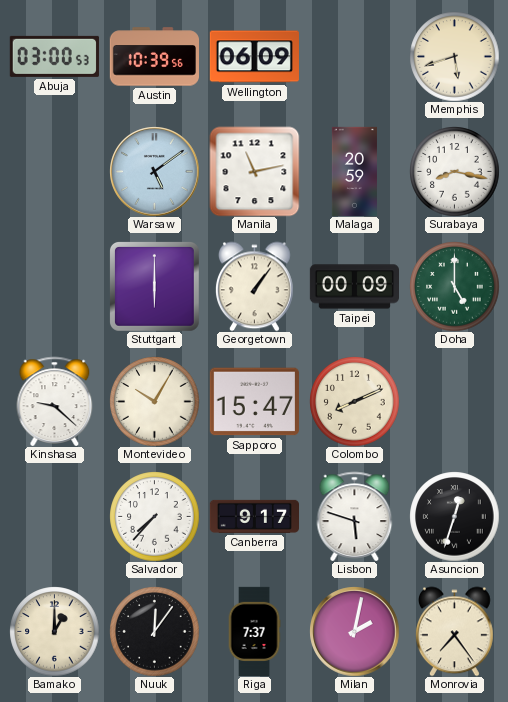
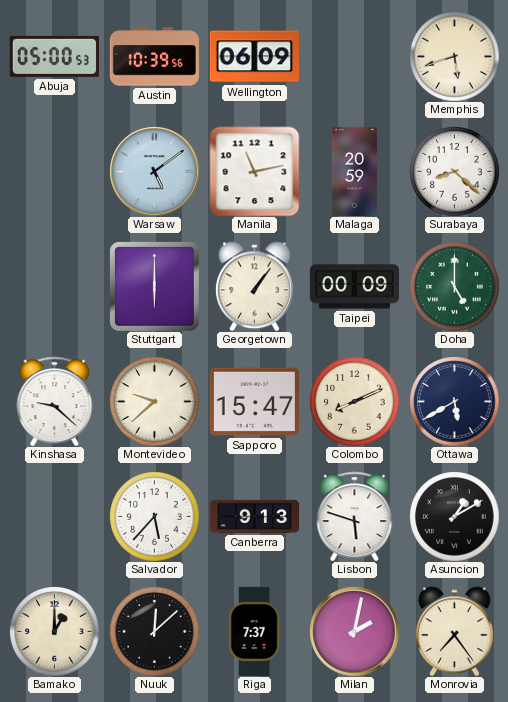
Abuja: 03:00 -> 05:00 (54, 56)
Surabaya: 8:17 -> 8:22 (454, 171)
Montevideo: 10:05 -> 9:38 (154, 401)
Ottawa: none -> 5:40 (454, 401)
Salvador: 7:37 -> 5:37 (154, 516)
Canberra: 9:17 -> 9:13 (254, 516)
Asuncion: 12:33 -> 1:10 (454, 516)
Nuuk: 12:06 -> 12:08 (154, 631)
